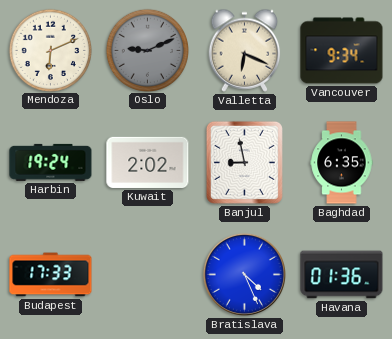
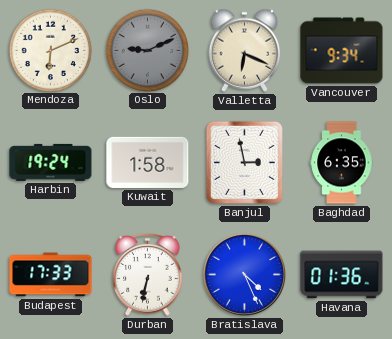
Kuwait: 2:02 -> 1:58 (148, 162)
Banjul: 8:58 -> 2:58 (244, 162)
Durban: none -> 6:32 (148, 275)
